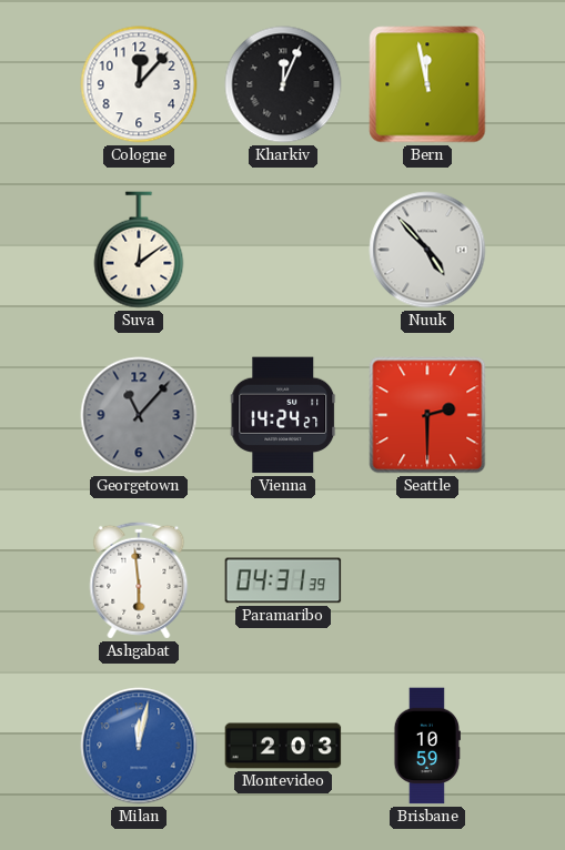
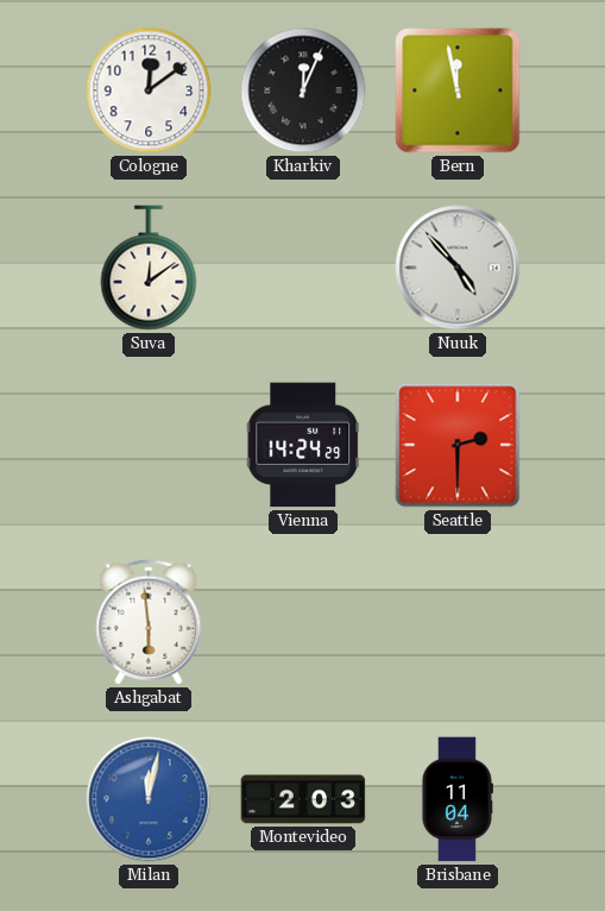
Cologne: 12:07 -> 12:09 (149, 90)
Georgetown: 11:07 -> none (139, 415)
Vienna: 14:24:27 -> 14:24:29 (303, 445)
Paramaribo: 04:31 -> none (283, 580)
Brisbane: 10:59 -> 11:04 (458, 799)
